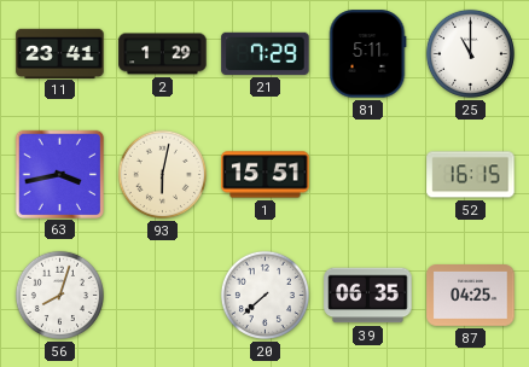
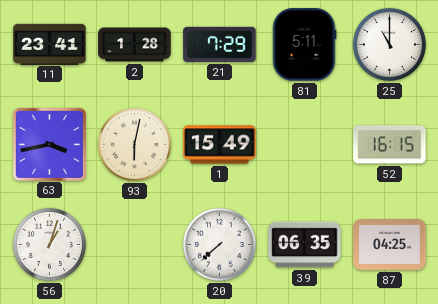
2: 1:29 -> 1:28 (135, 45)
1: 15:51 -> 15:49 (220, 145)
56: 8:03 -> 1:03 (49, 244)
